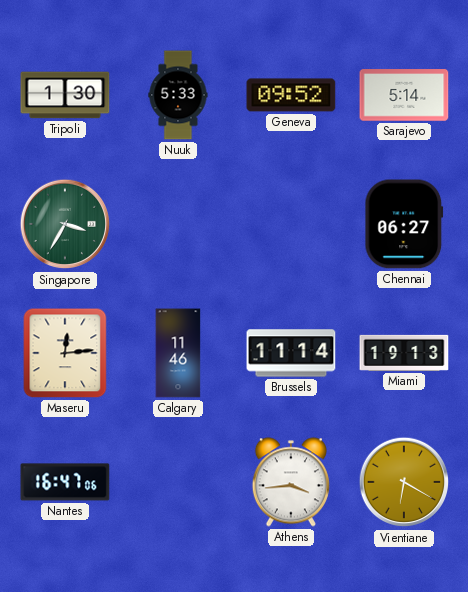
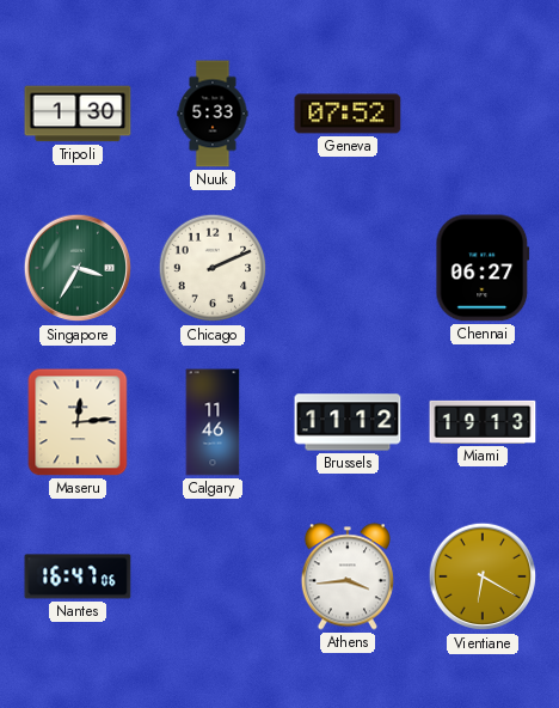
Geneva: 09:52 -> 07:52 (348, 114)
Sarajevo: 5:14 -> none (404, 95)
Chicago: none -> 2:11 (213, 268)
Brussels: 11:14 -> 11:12 (348, 422)
